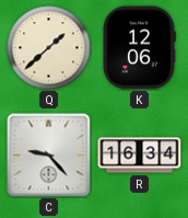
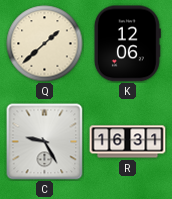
C: 9:23 -> 9:25 (45, 142)
R: 16:34 -> 16:31 (128, 142)
